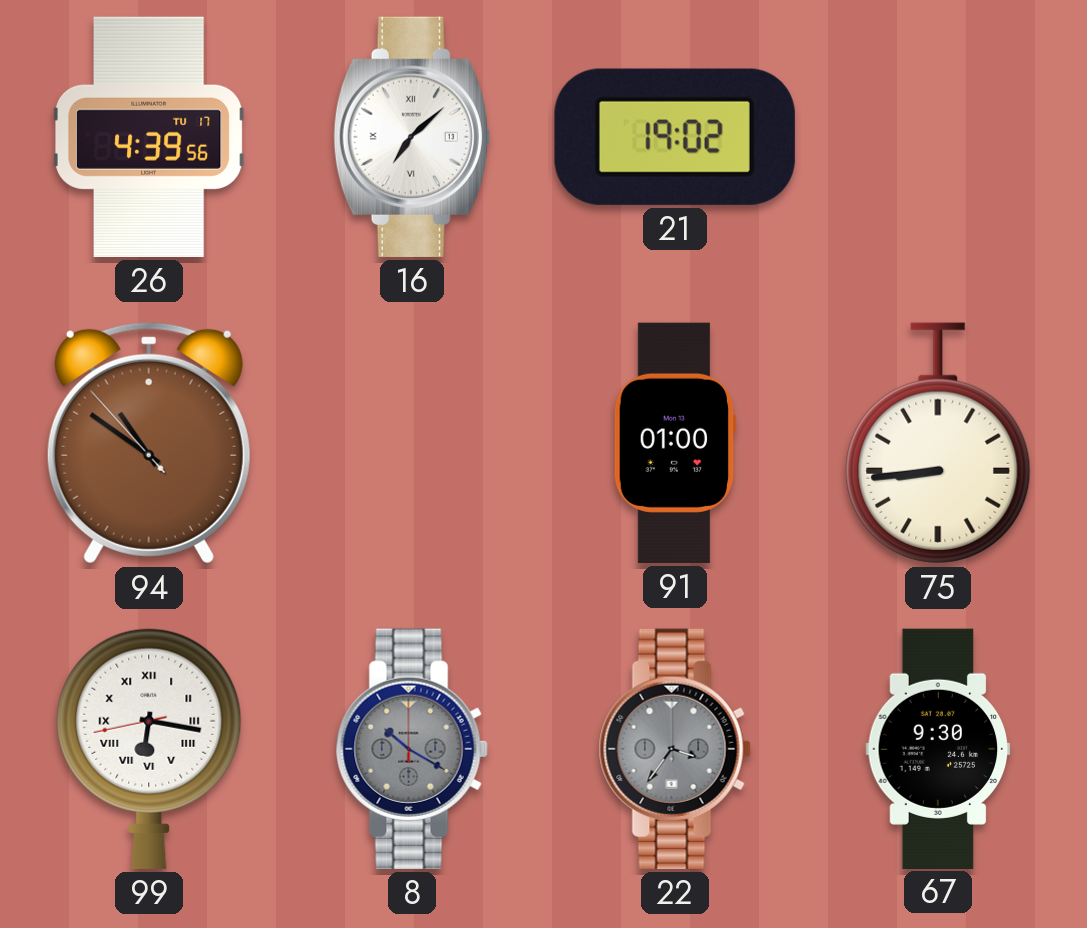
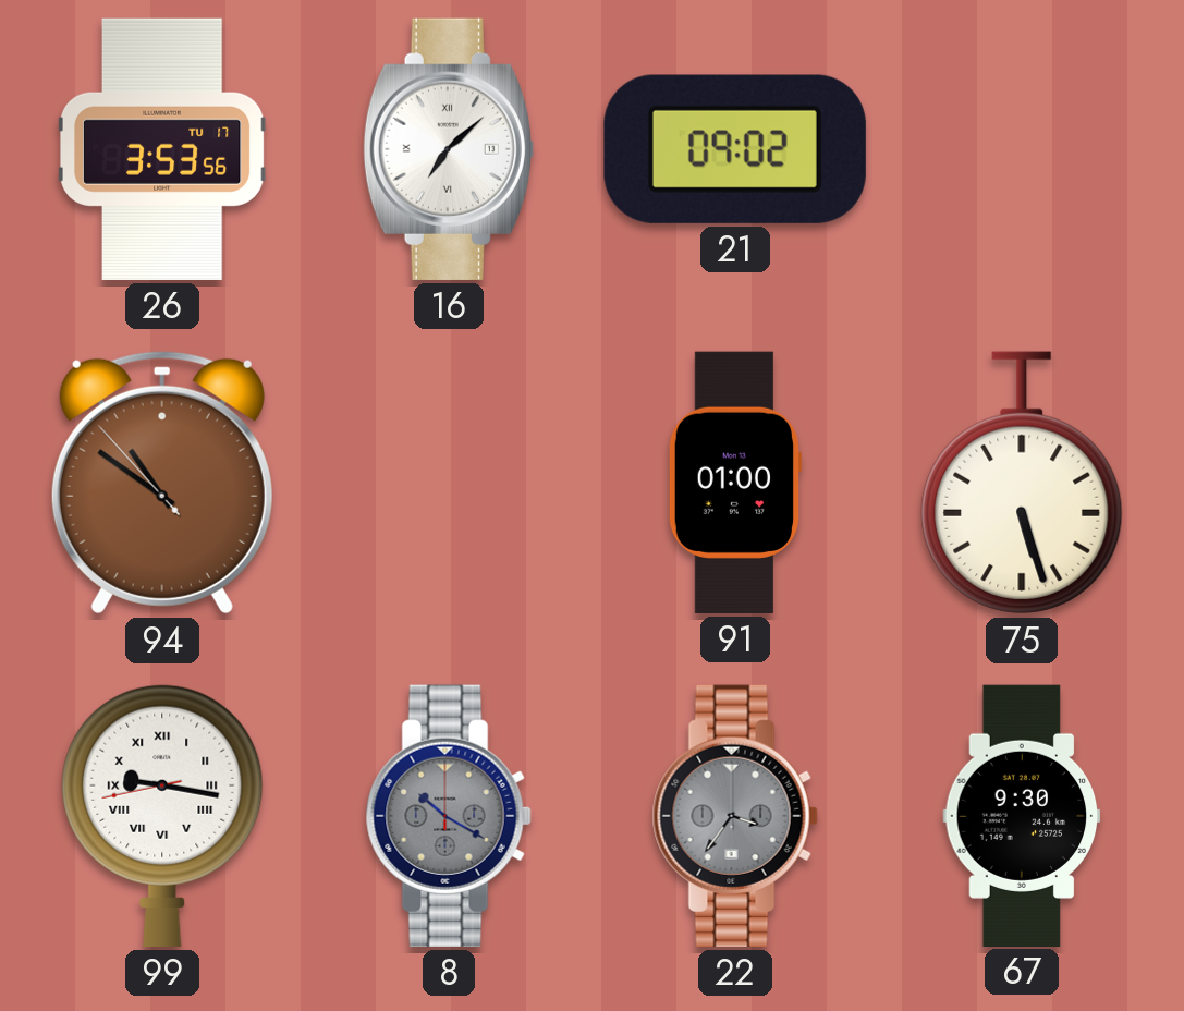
26: 4:39 -> 3:53 (162, 149)
21: 19:02 -> 09:02 (735, 149)
75: 8:44 -> 5:27 (1022, 483)
99: 6:16 -> 9:16 (162, 815)
